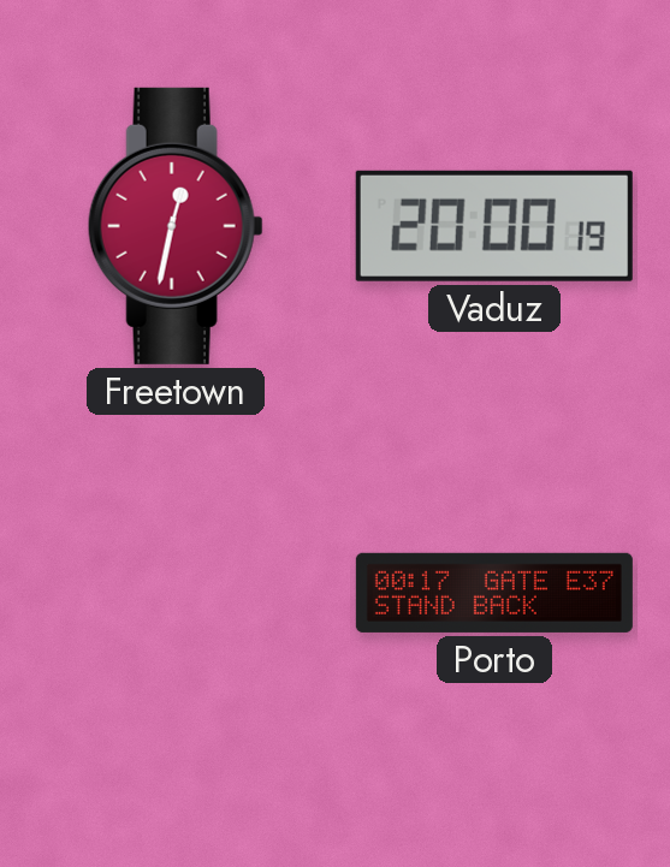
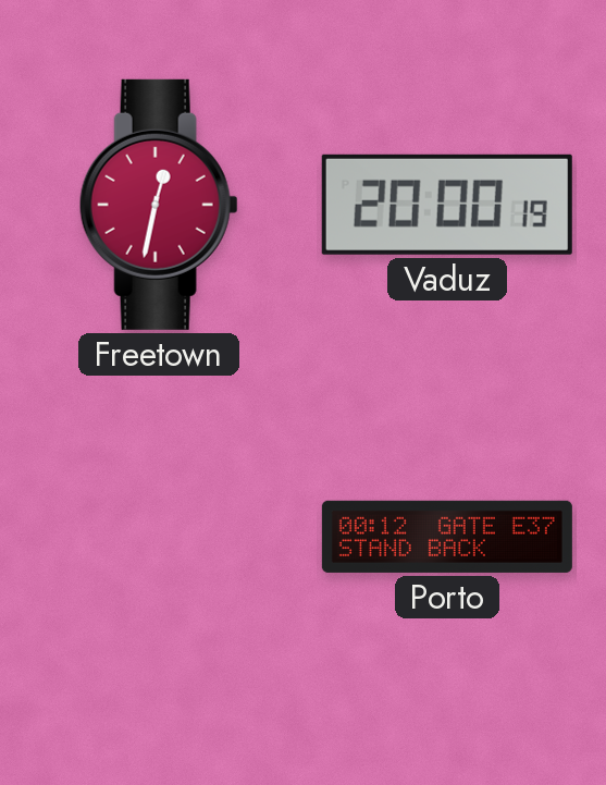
Porto: 00:17 -> 00:12 (447, 537)
